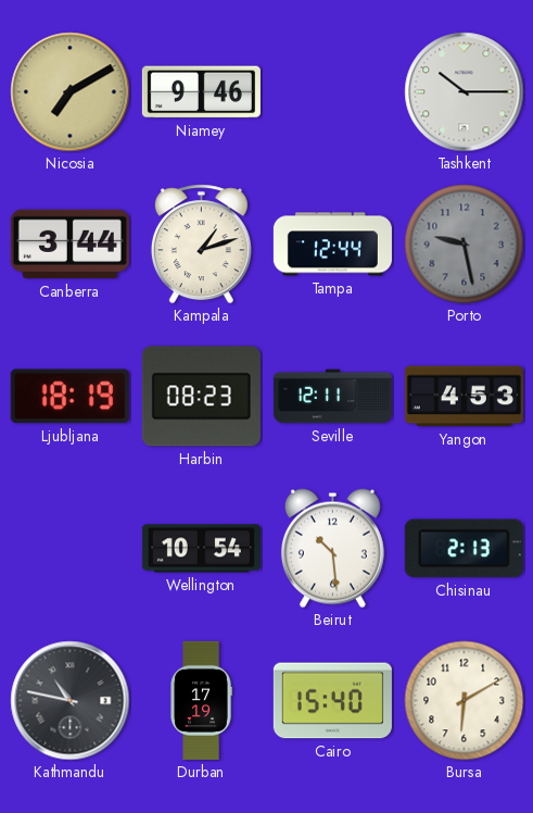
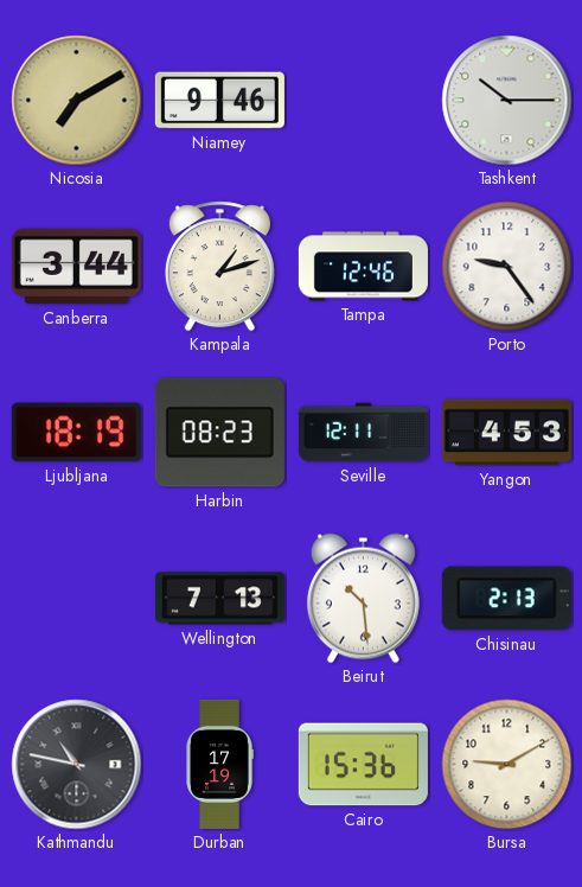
Tampa: 12:44 -> 12:46 (363, 267)
Porto: 9:28 -> 9:24 (507, 267)
Porto dial: grey -> white (507, 267)
Wellington: 10:54 -> 7:13 (219, 599)
Cairo: 15:40 -> 15:36 (363, 765)
Bursa: 6:10 -> 9:10 (507, 765)
